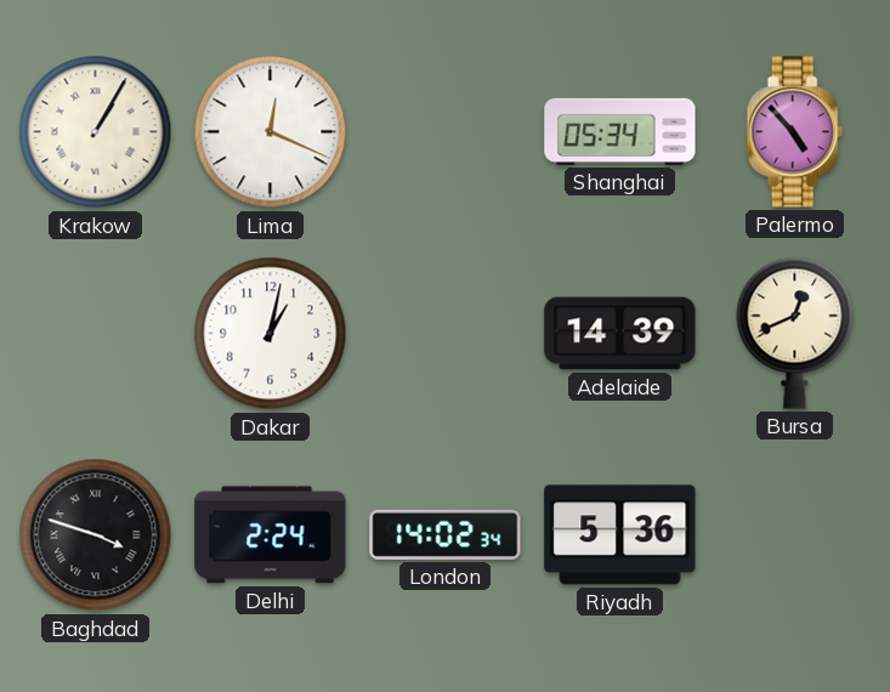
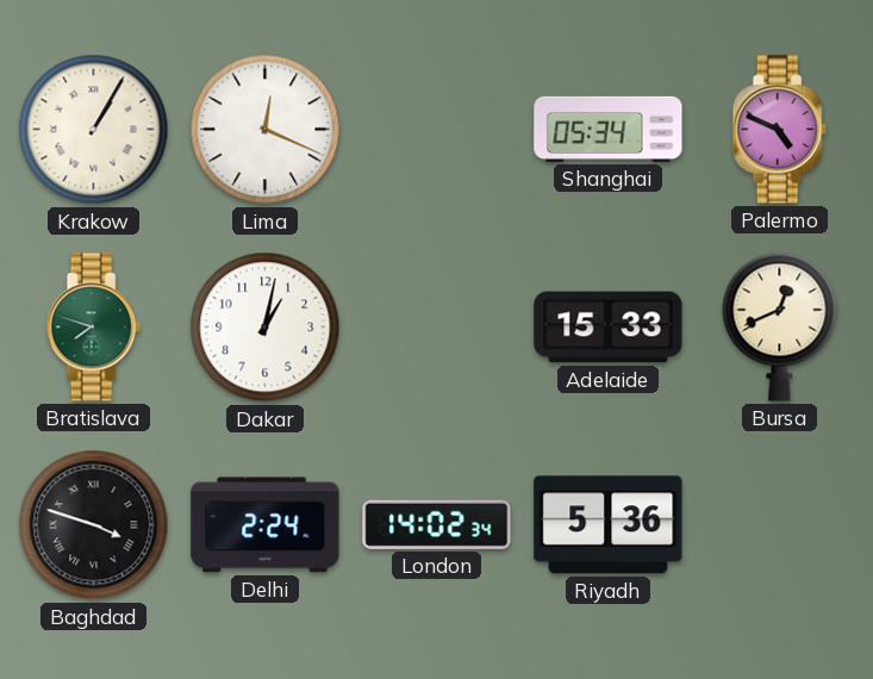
Palermo: 4:53 -> 4:49 (779, 130)
Bratislava: none -> 7:48 (93, 328)
Adelaide: 14:39 -> 15:33 (609, 328)
